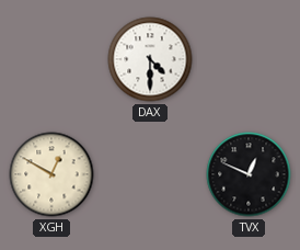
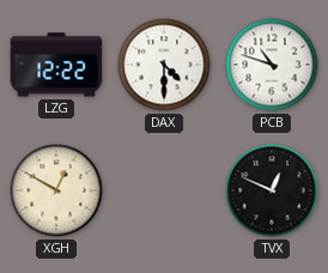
LZG: none -> 12:22 (56, 65)
PCB: none -> 10:48 (272, 65)
